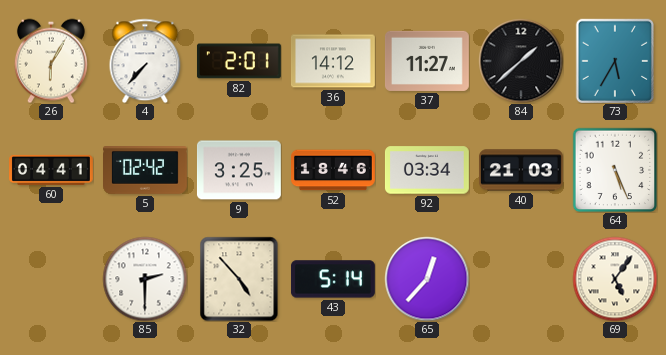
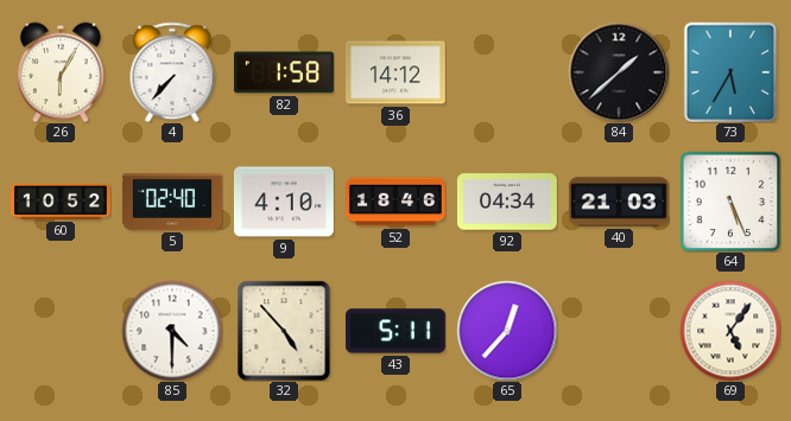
82: 2:01 -> 1:58 (284, 72)
37: 11:27 -> none (427, 61)
60: 04:41 -> 10:52 (62, 202)
5: 02:42 -> 02:40 (173, 203)
9: 3:25 -> 4:10 (284, 202)
92: 03:34 -> 04:34 (507, 202)
85: 2:30 -> 4:30 (172, 331)
43: 5:14 -> 5:11 (395, 331)
